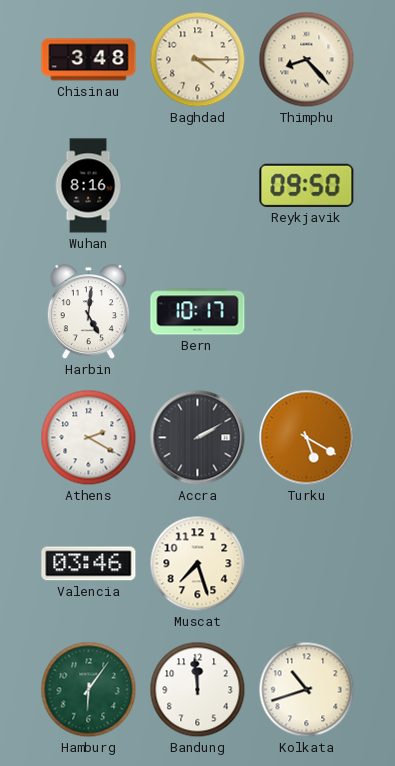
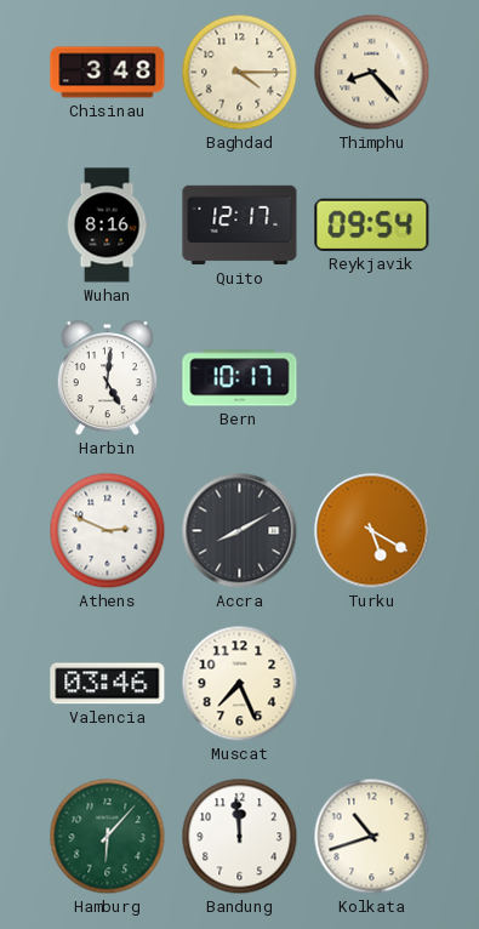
Quito: none -> 12:17 (240, 226)
Reykjavik: 09:50 -> 09:54 (372, 224)
Athens: 2:20 -> 2:49 (108, 531)
Accra: 2:10 -> 8:10 (240, 531)
Muscat: 7:27 -> 7:26 (240, 684)
Hamburg: 6:06 -> 6:07 (108, 837)
